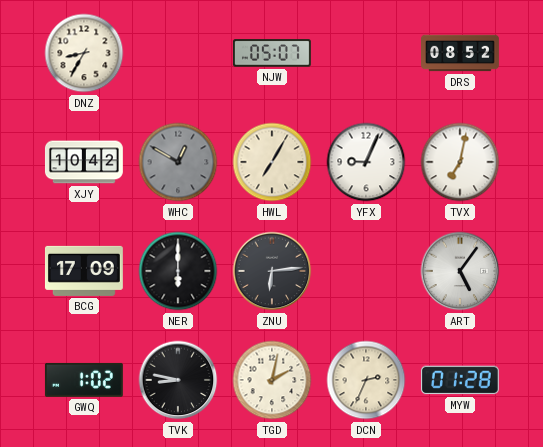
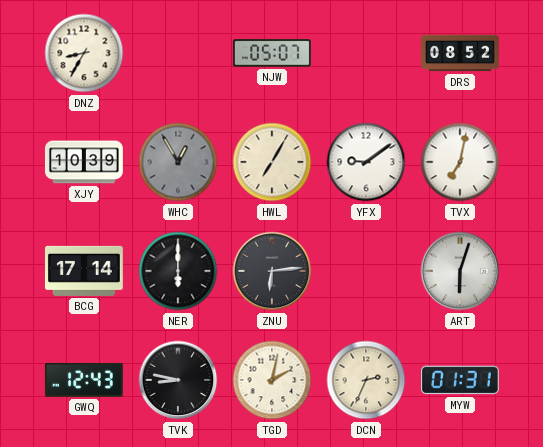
XJY: 10:42 -> 10:39 (84, 162)
WHC: 12:50 -> 12:55 (178, 162)
YFX: 9:04 -> 9:09 (366, 162)
BCG: 17:09 -> 17:14 (84, 271)
ART: 5:06 -> 6:03 (460, 271)
GWQ: 1:02 -> 12:43 (84, 380)
MYW: 01:28 -> 01:31 (460, 380)
